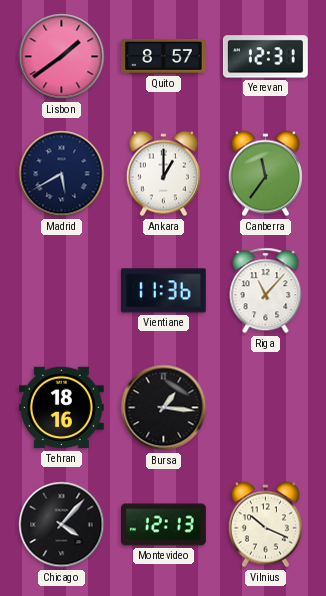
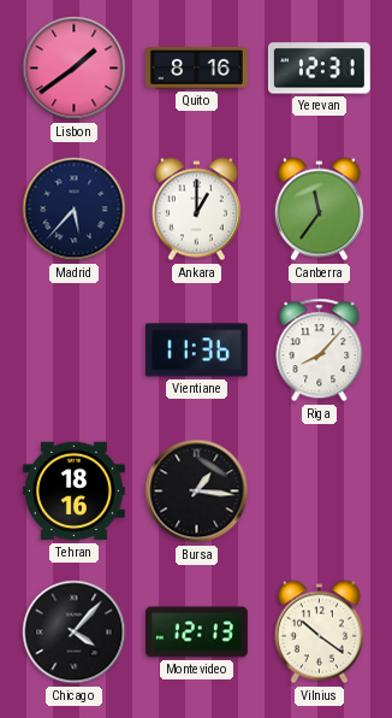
Quito: 8:57 -> 8:16 (196, 67)
Madrid: 5:40 -> 5:37 (75, 210)
Riga: 11:07 -> 8:07 (320, 351)
Vilnius: 10:19 -> 10:21 (319, 632)
